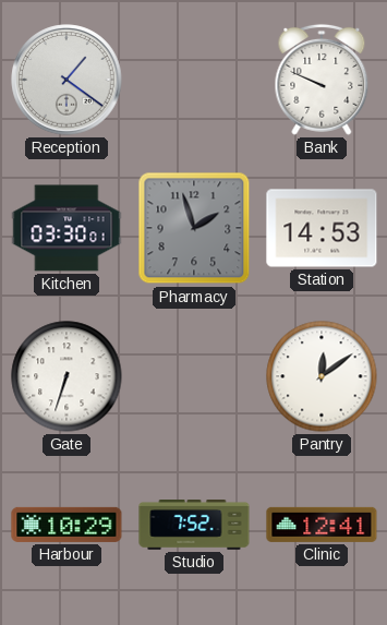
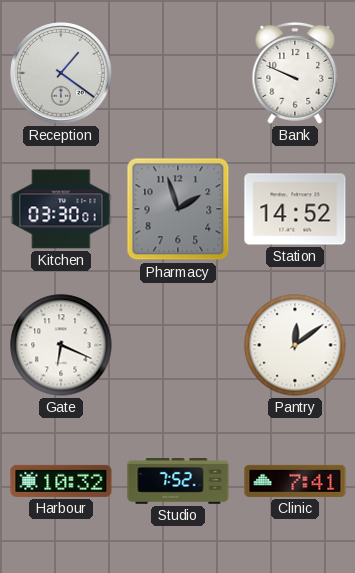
Station: 14:53 -> 14:52 (295, 209)
Gate: 6:33 -> 6:19 (61, 345)
Harbour: 10:29 -> 10:32 (61, 481)
Clinic: 12:41 -> 7:41 (295, 481)
